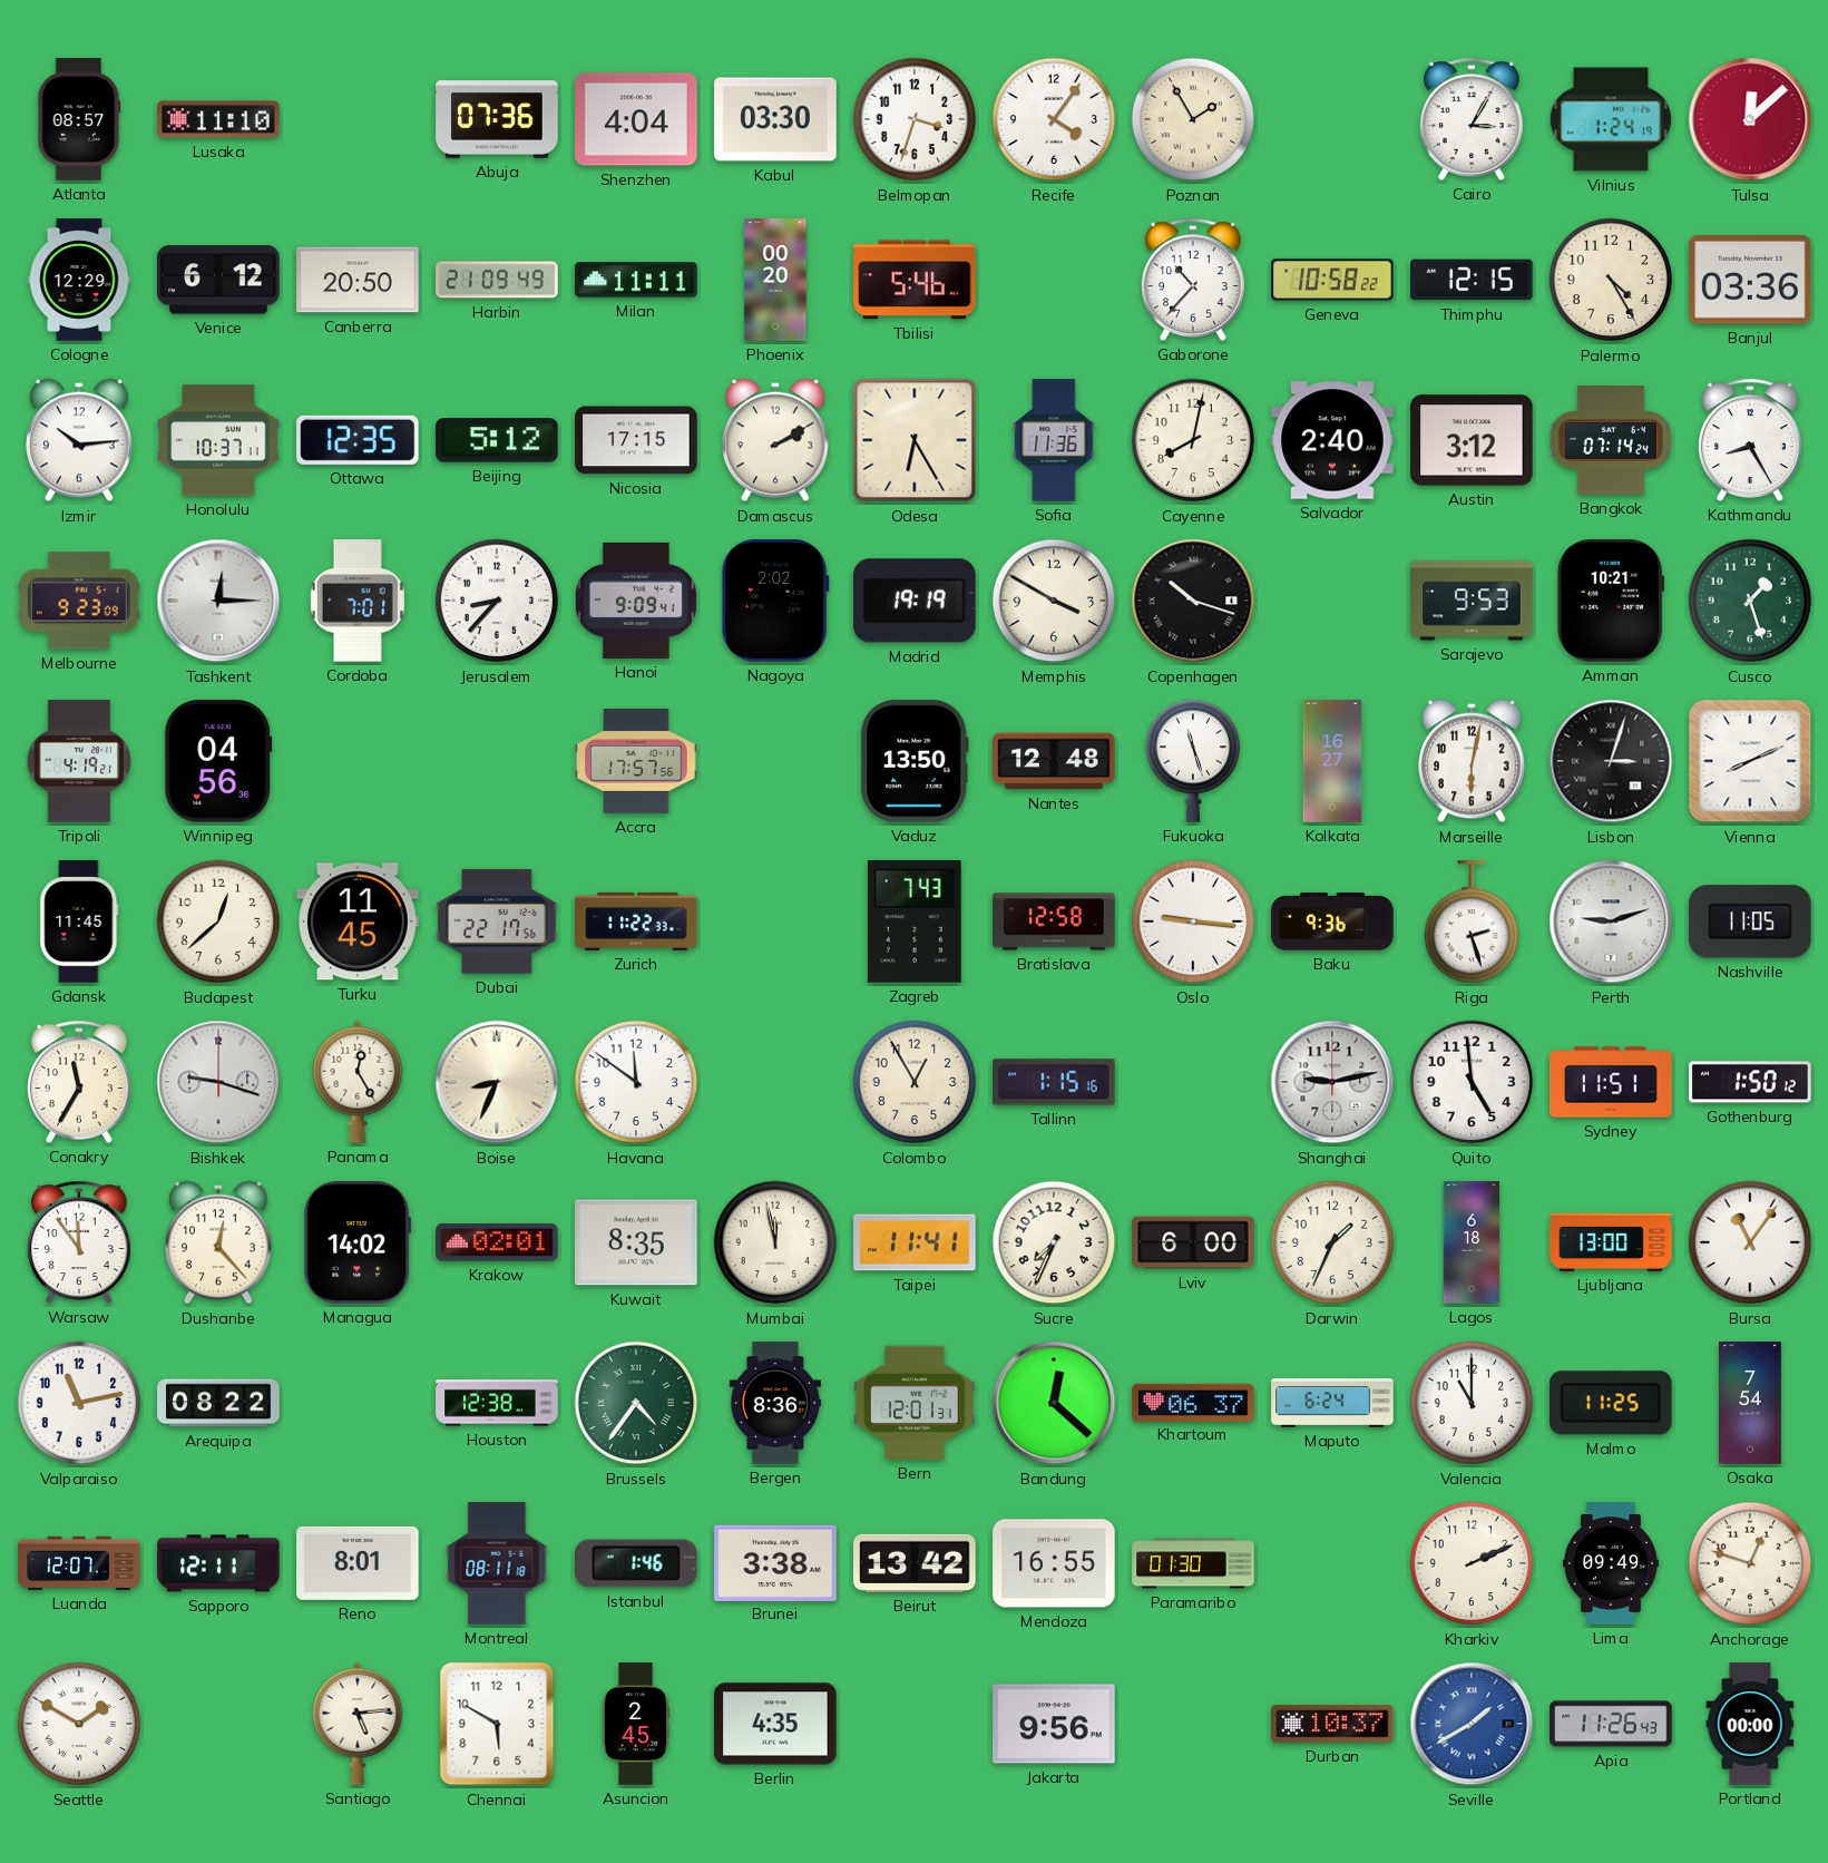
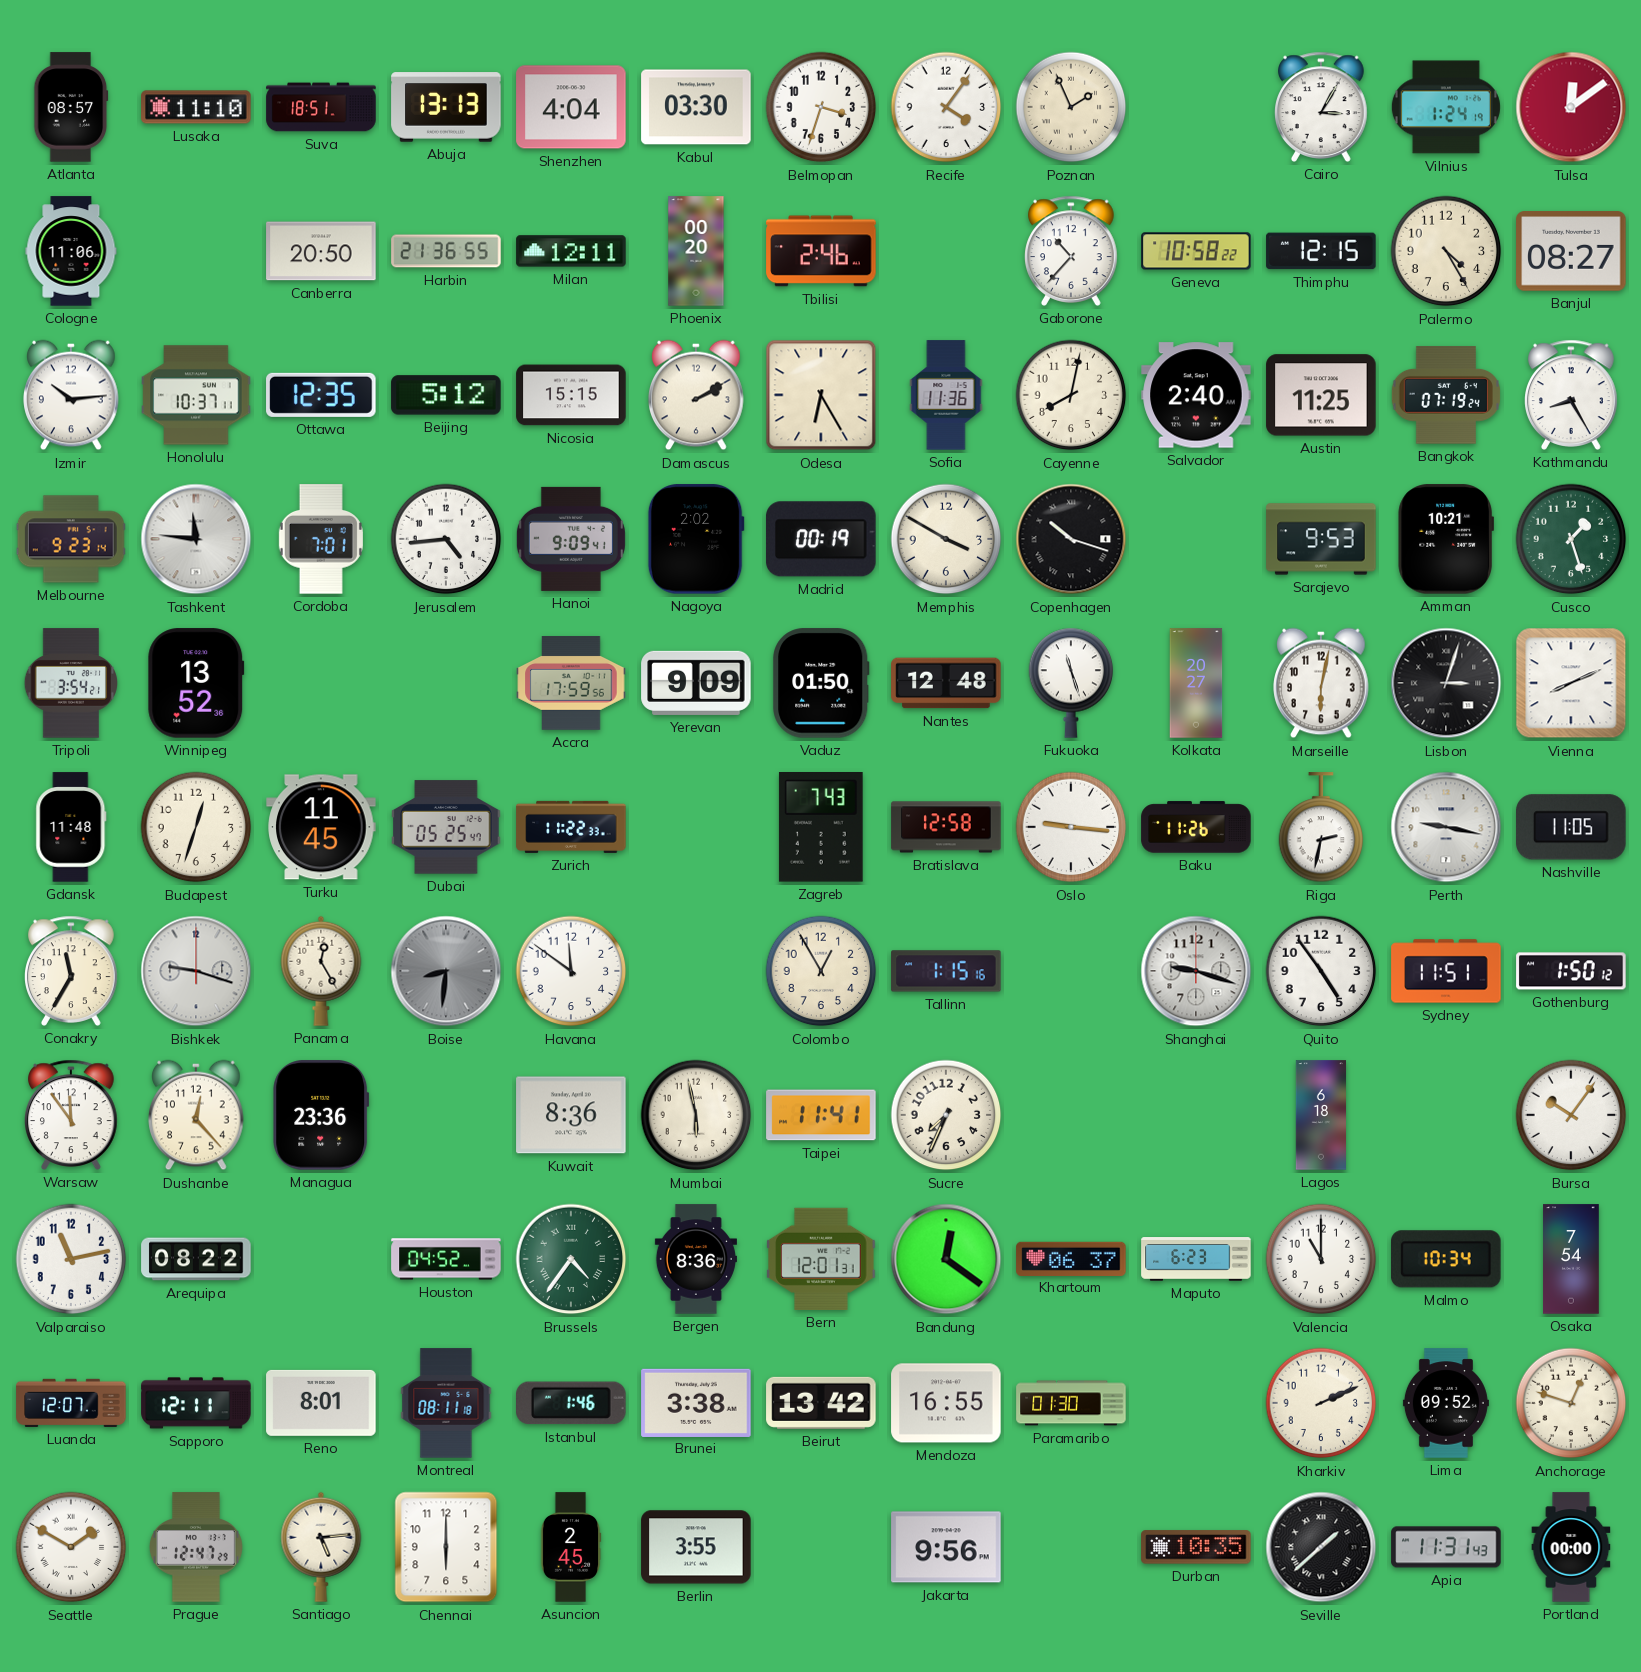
Suva: none -> 18:51 (321, 107)
Abuja: 07:36 -> 13:13 (446, 107)
Poznan: 1:55 -> 1:56 (1071, 107)
Tulsa: 12:08 -> 12:09 (1571, 107)
Cologne: 12:29 -> 11:06 (71, 251)
Venice: 6:12 -> none (218, 280)
Harbin: 21:09 -> 21:36 (446, 251)
Milan: 11:11 -> 12:11 (571, 251)
Tbilisi: 5:46 -> 2:46 (821, 251)
Banjul: 03:36 -> 08:27 (1571, 251)
Nicosia: 17:15 -> 15:15 (571, 395)
Austin: 3:12 -> 11:25 (1321, 395)
Bangkok: 07:14 -> 07:19 (1446, 395)
Melbourne: 9:23:09 -> 9:23:14 (71, 539)
Tashkent: 12:15 -> 11:46 (196, 539)
Jerusalem: 8:37 -> 4:44 (446, 539)
Madrid: 19:19 -> 00:19 (821, 539)
Tripoli: 4:19 -> 3:54 (70, 683)
Winnipeg: 04:56 -> 13:52 (196, 683)
Accra: 17:57 -> 17:59 (571, 683)
Yerevan: none -> 9:09 (696, 683)
Vaduz: 13:50 -> 01:50 (822, 683)
Kolkata: 16:27 -> 20:27 (1196, 683)
Gdansk: 11:45 -> 11:48 (71, 827)
Budapest: 12:38 -> 12:33 (196, 827)
Dubai: 22:17 -> 05:25 (446, 827)
Baku: 9:36 -> 11:26 (1196, 827)
Riga: 2:27 -> 2:32 (1321, 828)
Perth: 9:12 -> 9:17 (1446, 827)
Boise: 8:34 -> 8:31 (446, 971)
Boise dial: cream -> grey (446, 971)
Shanghai: 9:13 -> 9:18 (1196, 971)
Quito: 4:59 -> 4:54 (1321, 971)
Managua: 14:02 -> 23:36 (321, 1115)
Krakow: 02:01 -> none (497, 1242)
Kuwait: 8:35 -> 8:36 (571, 1115)
Mumbai: 11:58 -> 5:58 (696, 1115)
Lviv: 6:00 -> none (1193, 1242)
Darwin: 1:34 -> none (1332, 1242)
Ljubljana: 13:00 -> none (1611, 1242)
Bursa: 11:06 -> 10:06 (1571, 1115)
Houston: 12:38 -> 04:52 (446, 1259)
Bandung: 12:22 -> 12:21 (946, 1259)
Maputo: 6:24 -> 6:23 (1196, 1259)
Malmo: 11:25 -> 10:34 (1447, 1259)
Lima: 09:49 -> 09:52 (1446, 1403)
Prague: none -> 12:47 (197, 1547)
Chennai: 5:50 -> 6:00 (446, 1547)
Berlin: 4:35 -> 3:55 (696, 1547)
Durban: 10:37 -> 10:35 (1196, 1547)
Seville: 1:40 -> 1:38 (1321, 1547)
Seville dial: blue -> black (1321, 1547)
Apia: 11:26 -> 11:31 (1446, 1547)
